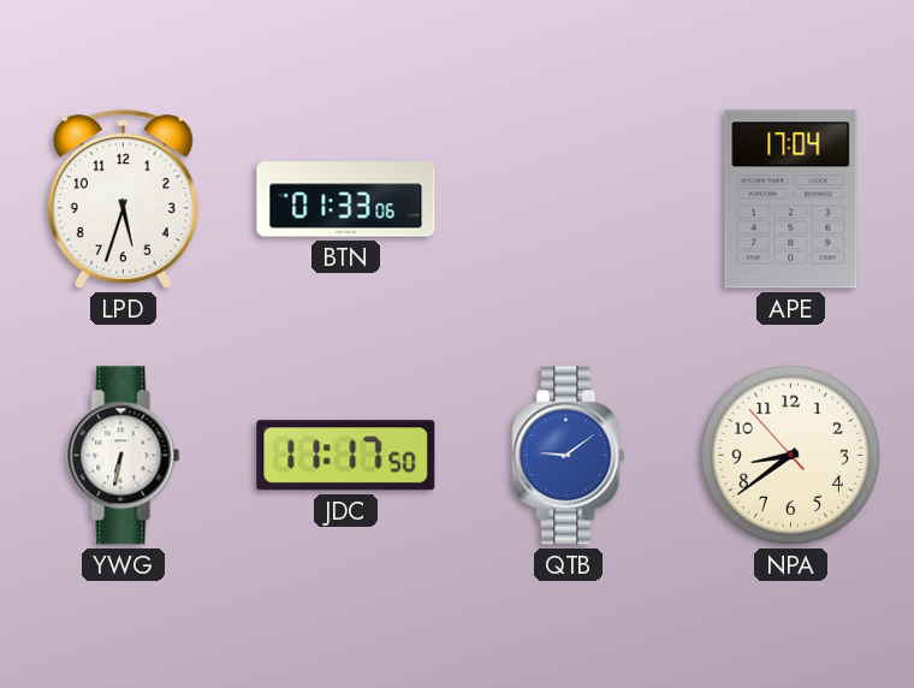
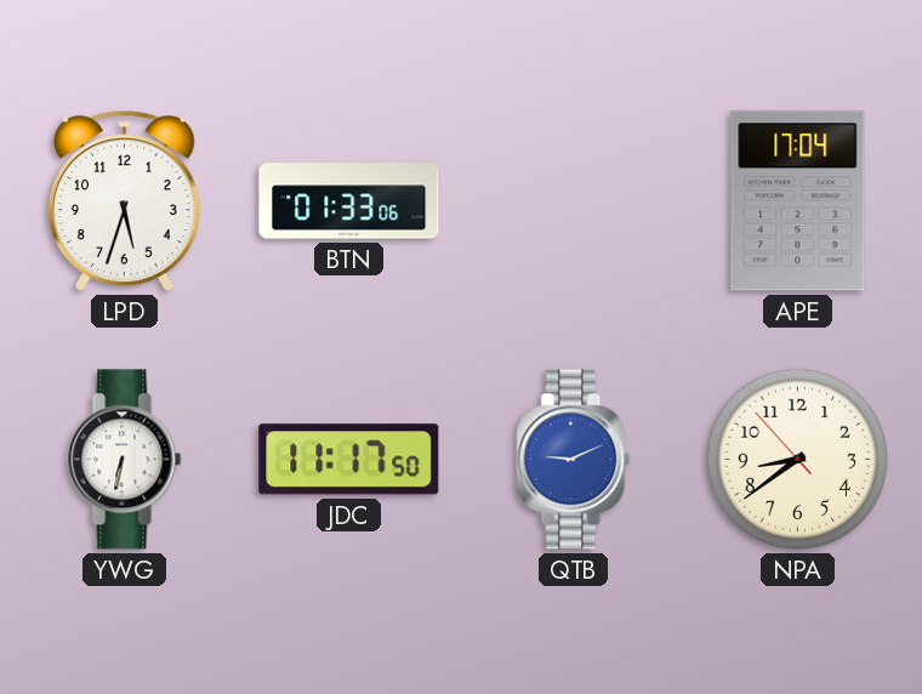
QTB: 9:09 -> 9:11 (574, 460)
